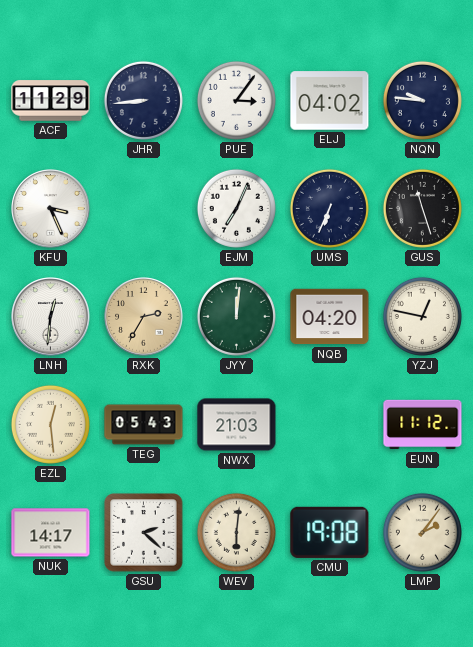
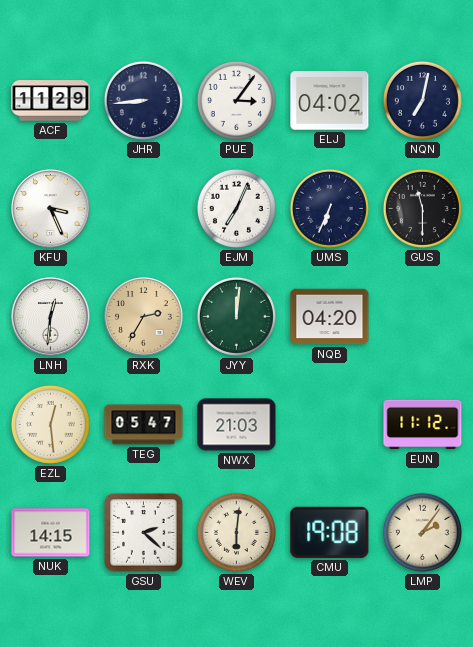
NQN: 9:46 -> 7:02 (422, 100)
GUS: 11:27 -> 11:30 (422, 208)
YZJ: 12:47 -> none (422, 316)
TEG: 05:43 -> 05:47 (144, 425)
NUK: 14:17 -> 14:15 (51, 533)
